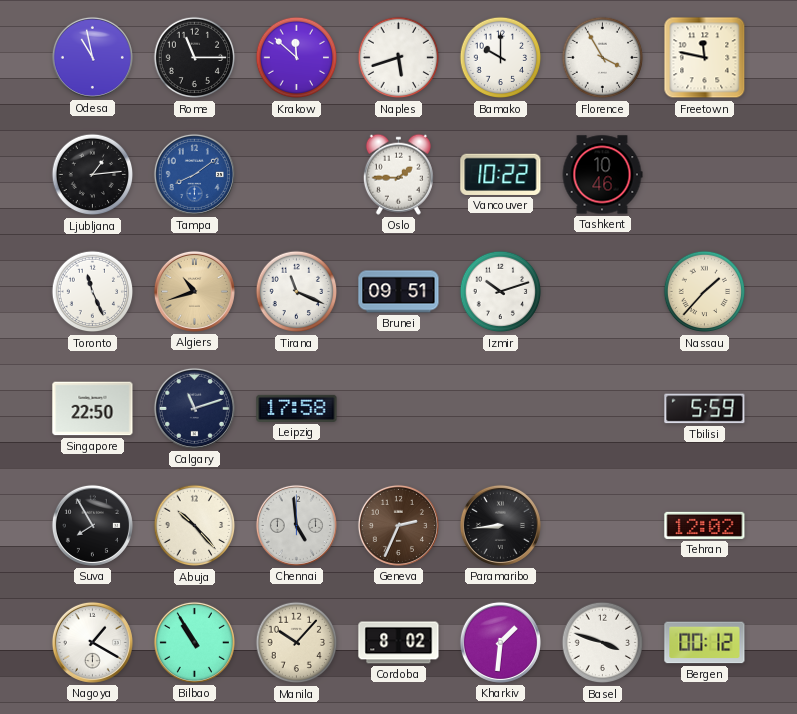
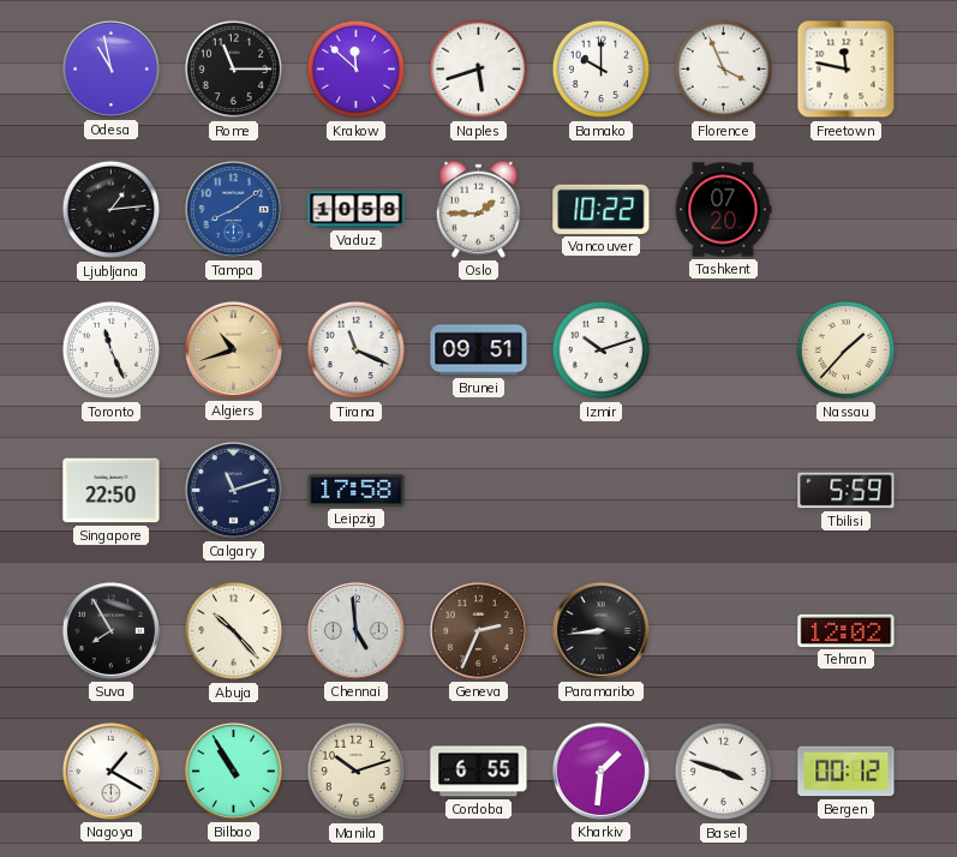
Florence: 3:55 -> 3:56 (724, 70)
Vaduz: none -> 10:58 (357, 210)
Tashkent: 10:46 -> 07:20 (723, 210)
Manila: 10:07 -> 10:12 (357, 772)
Cordoba: 8:02 -> 6:55 (479, 772)
